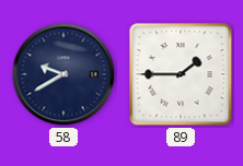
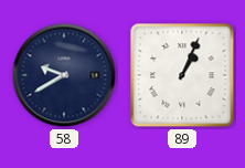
89: 1:45 -> 1:04 (182, 75)
